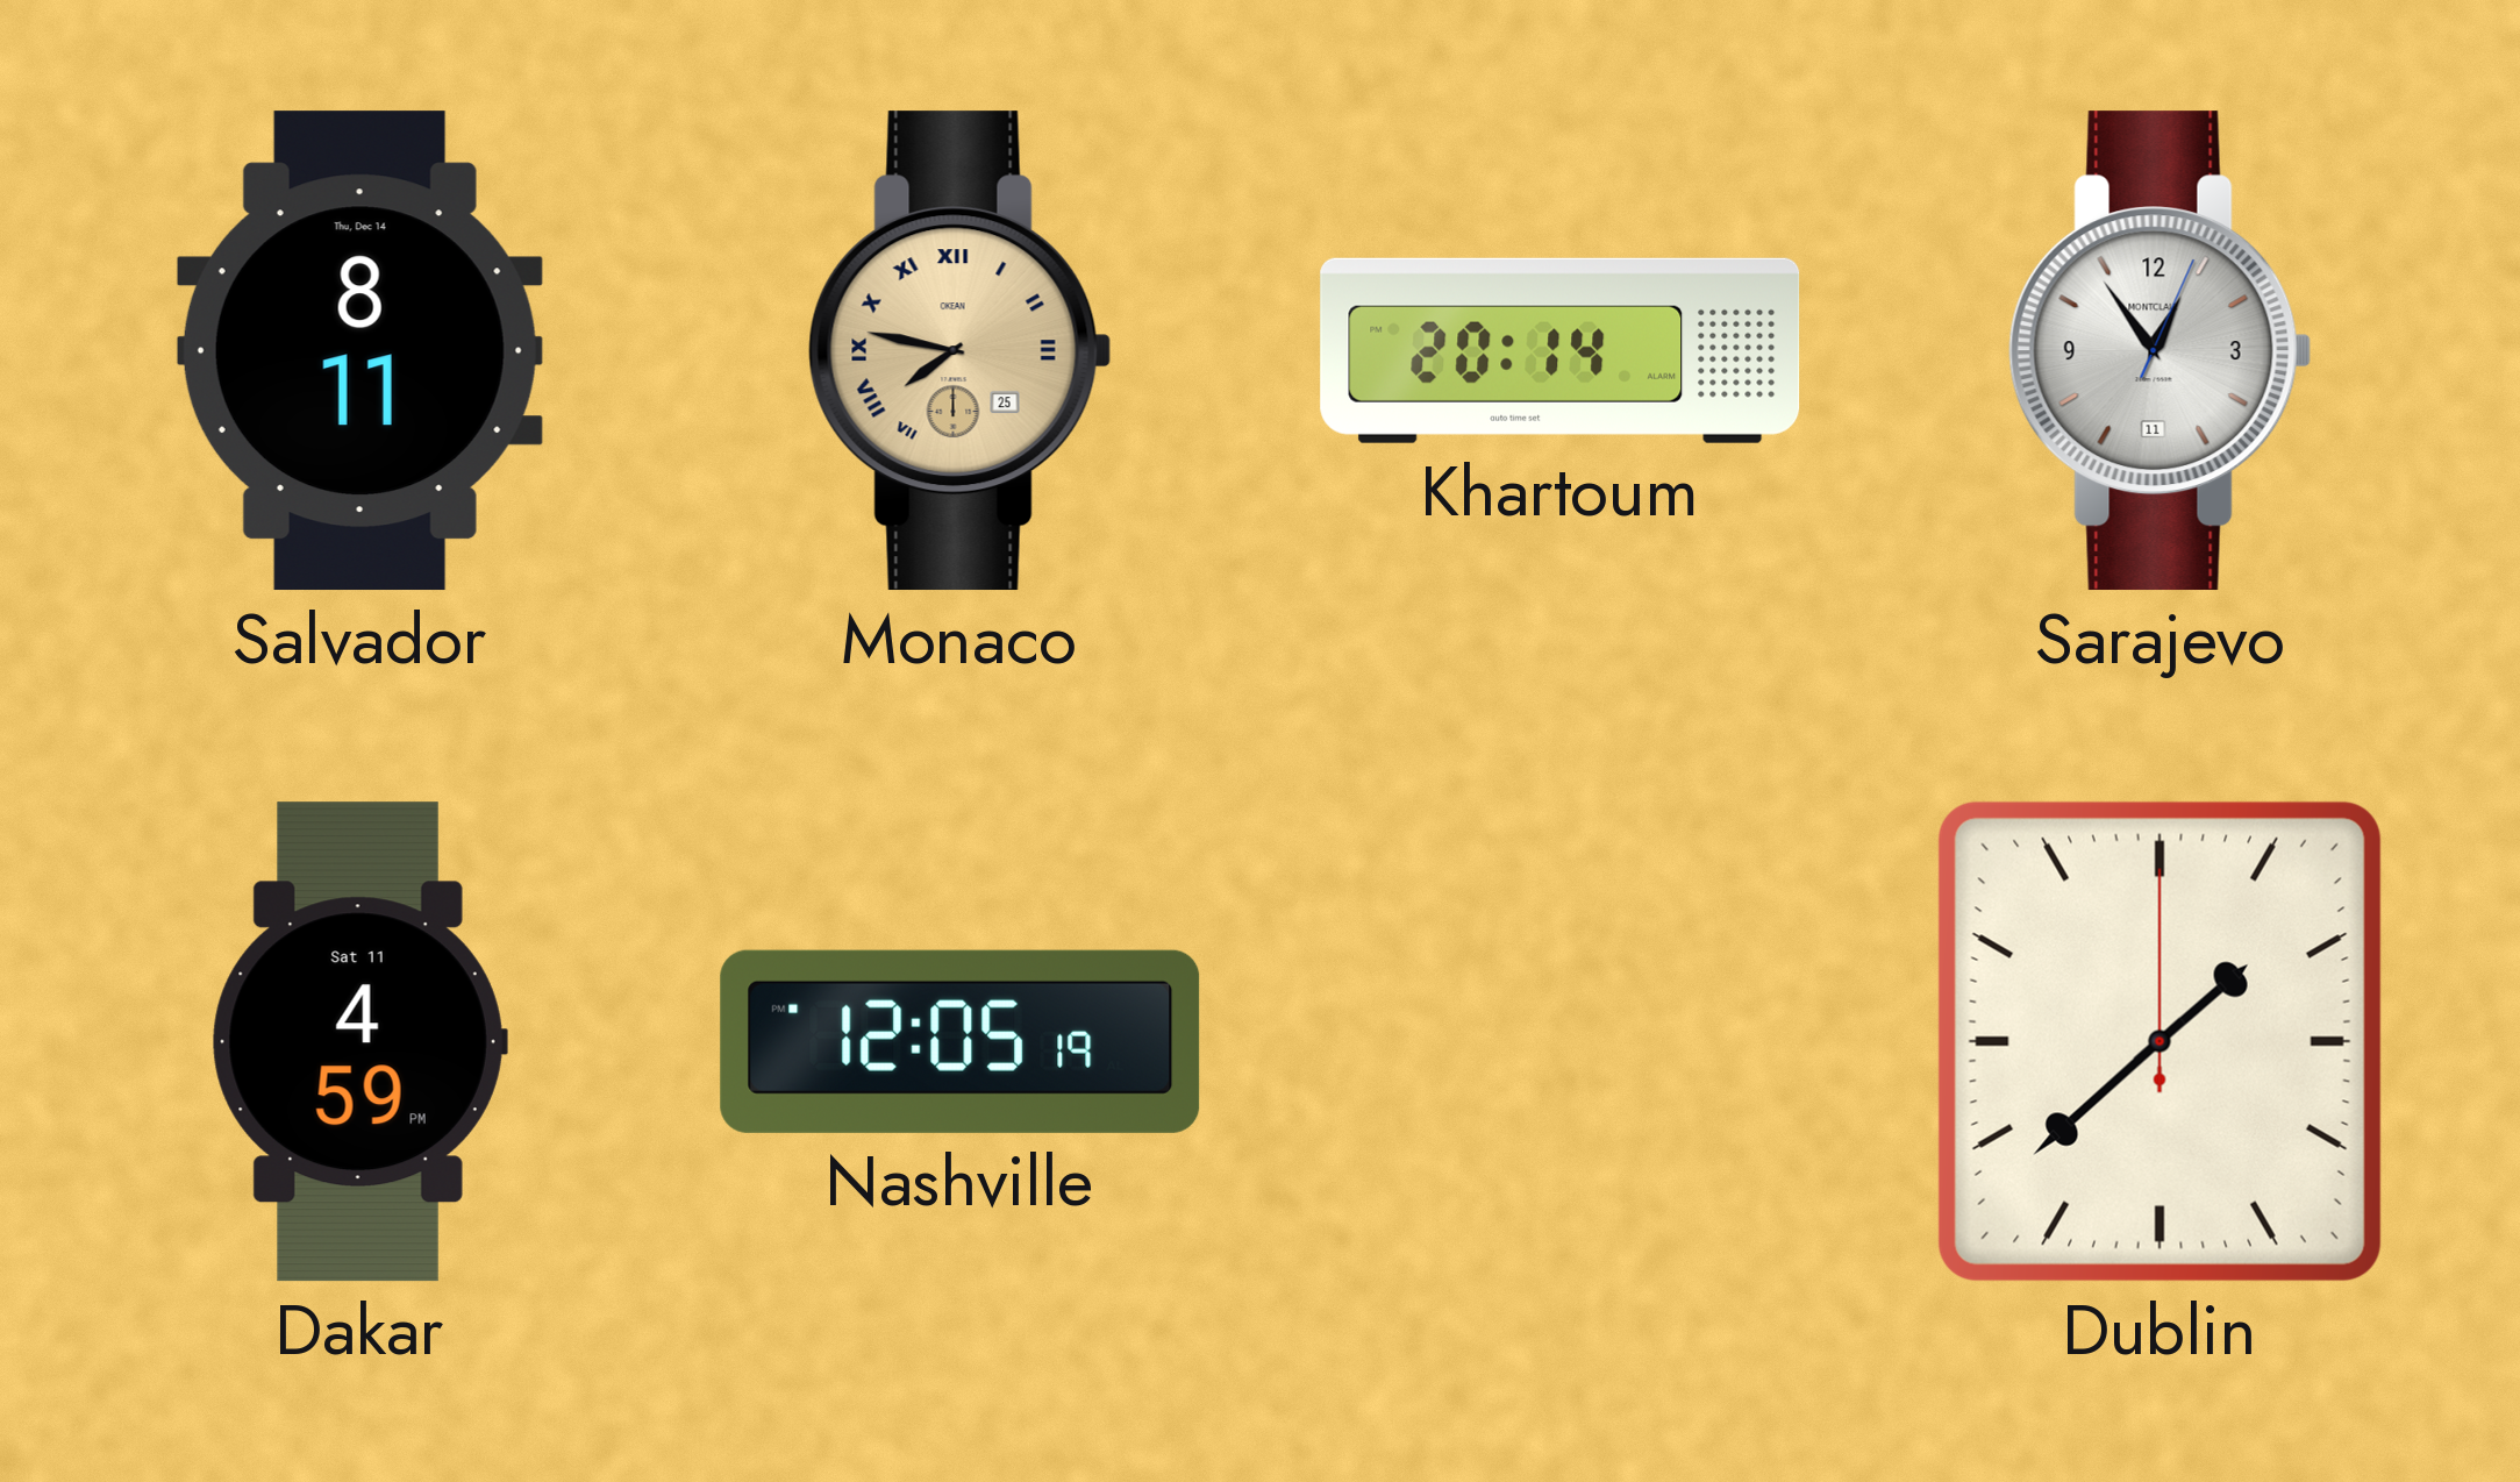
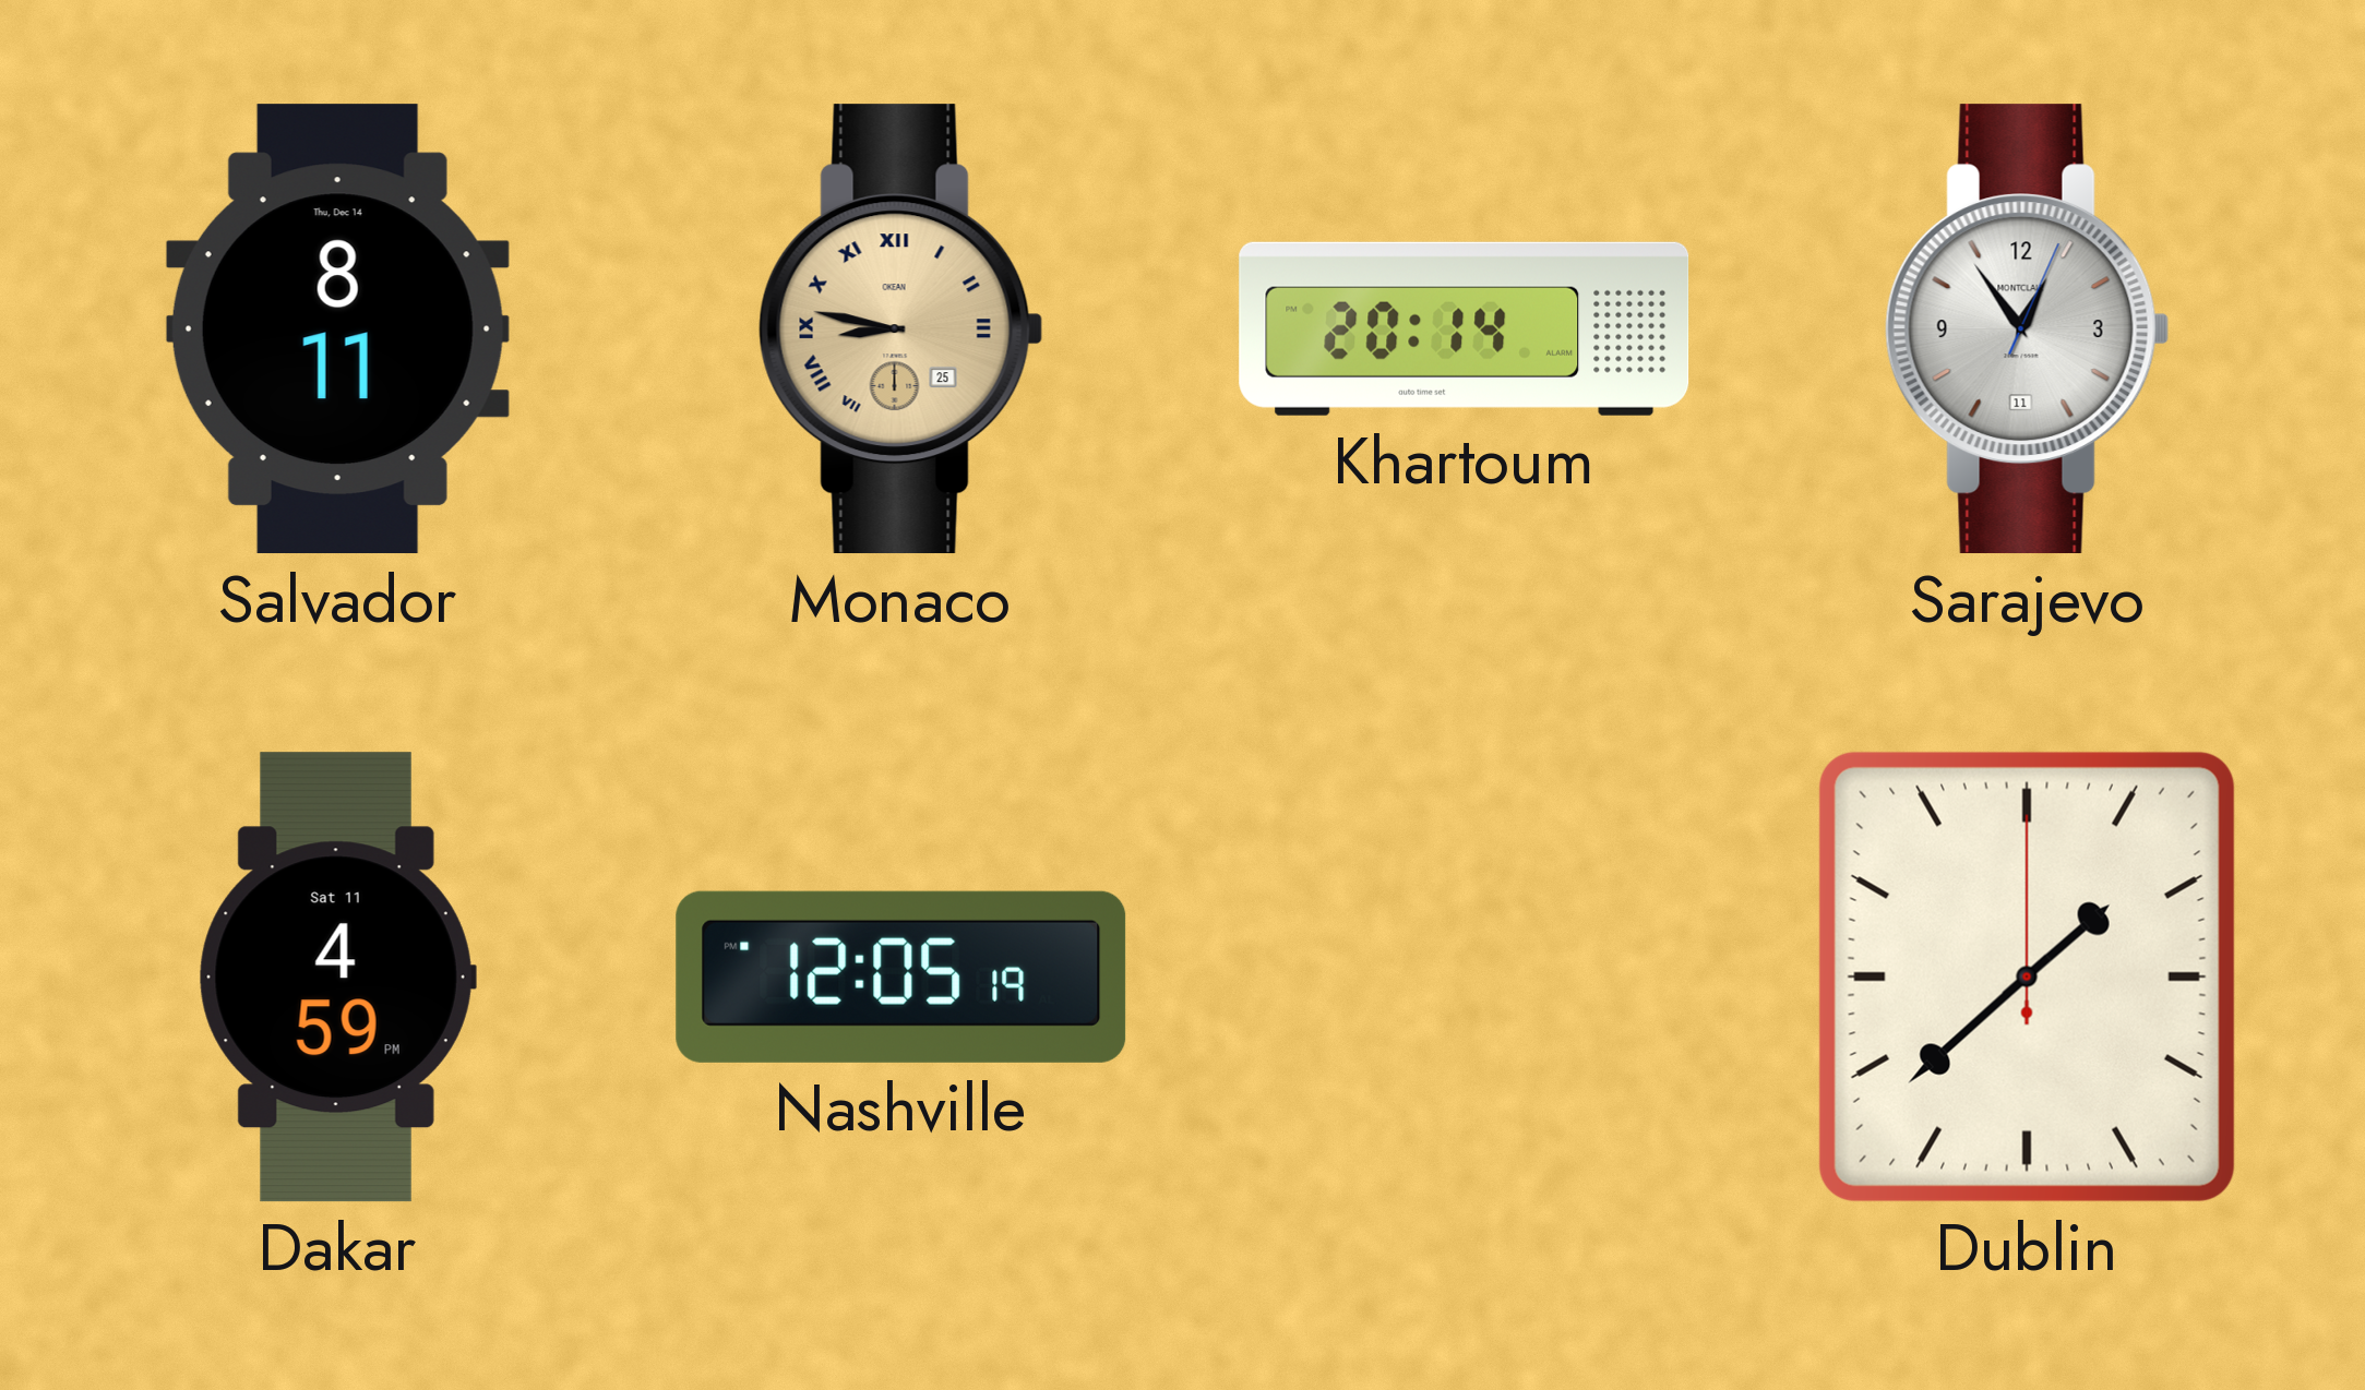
Monaco: 7:47 -> 8:47 (901, 329)
